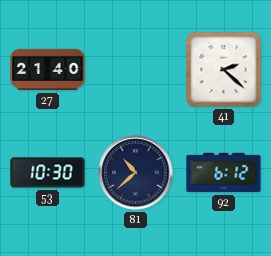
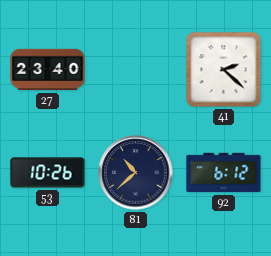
27: 21:40 -> 23:40 (48, 70)
53: 10:30 -> 10:26 (48, 173)
